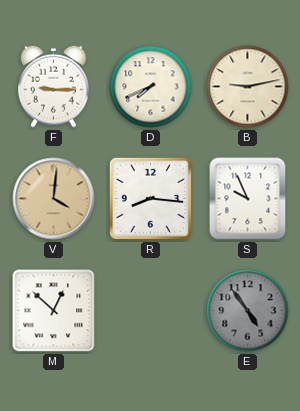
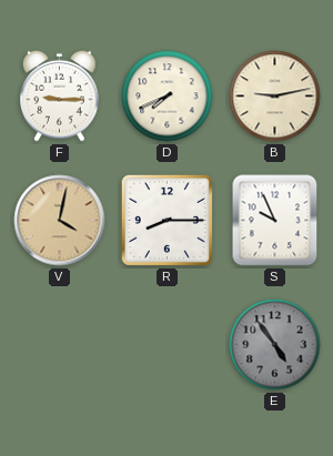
V: 4:01 -> 4:02 (60, 221)
R: 8:16 -> 8:15 (167, 220)
M: 12:52 -> none (54, 311)
